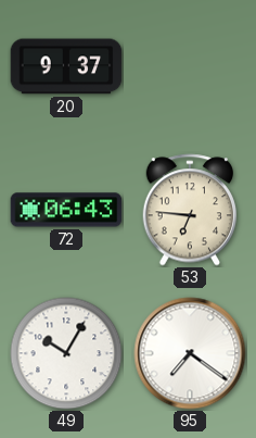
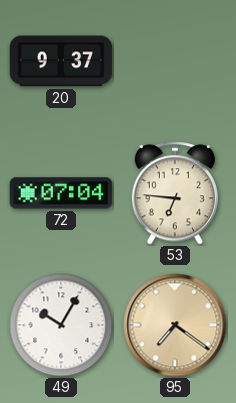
72: 06:43 -> 07:04 (61, 193)
95 dial: white -> champagne (175, 325)
